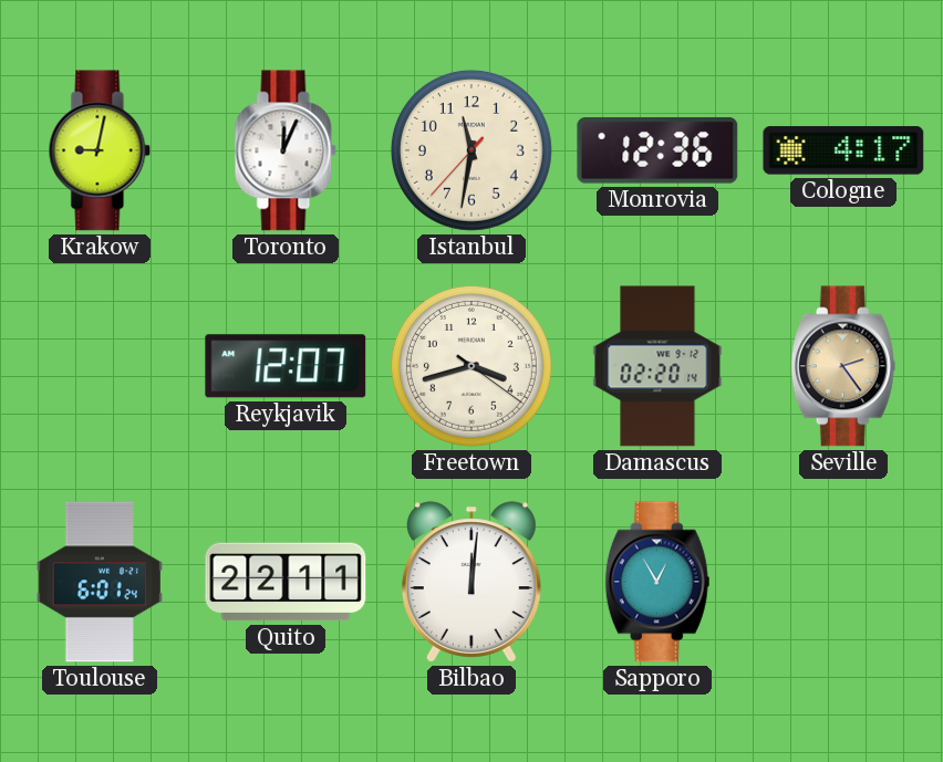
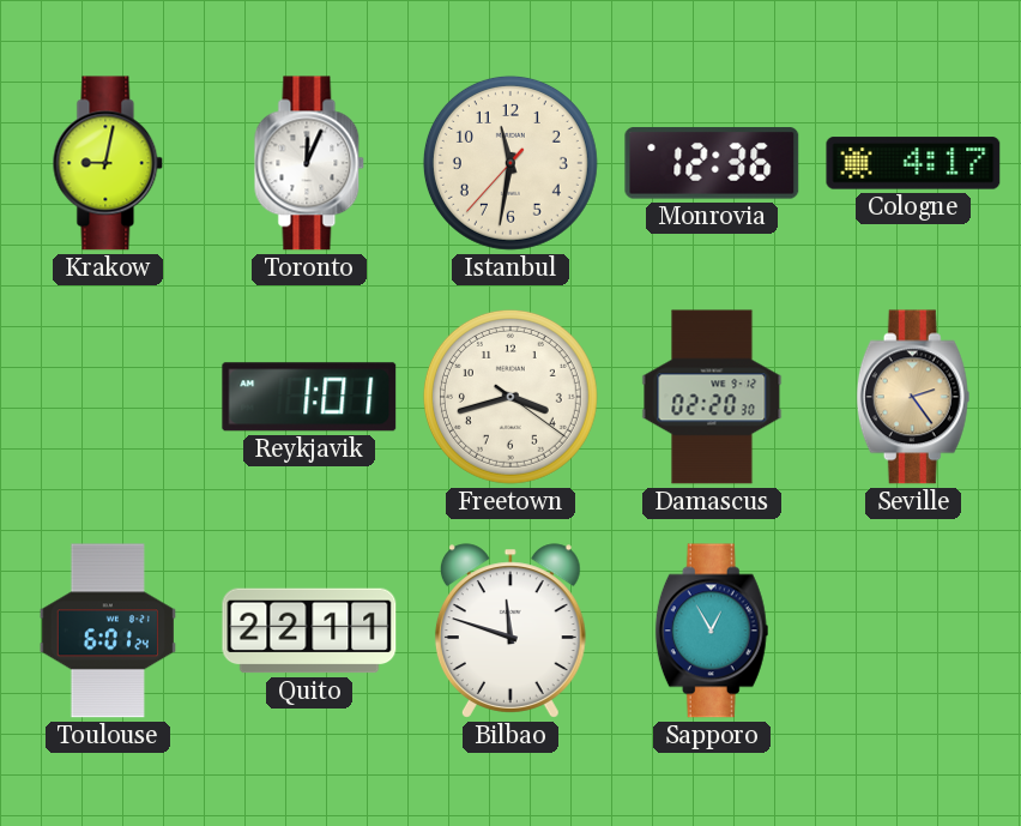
Reykjavik: 12:07 -> 1:01 (309, 397)
Damascus: 02:20:14 -> 02:20:30 (712, 397)
Bilbao: 12:01 -> 11:48 (510, 631)
